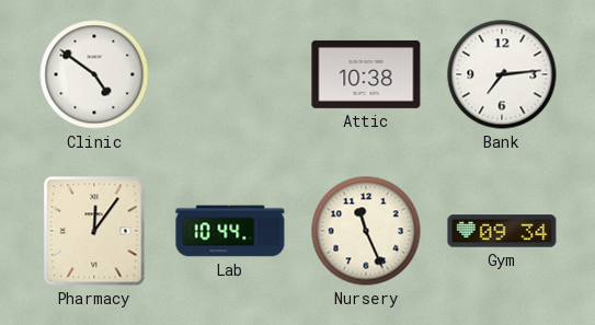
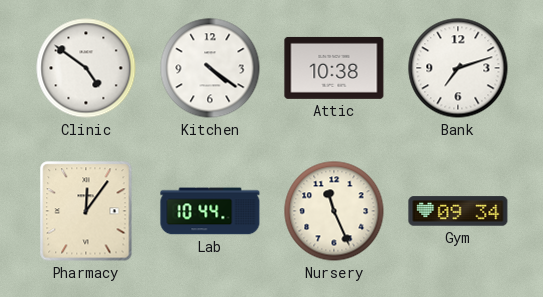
Kitchen: none -> 4:21 (210, 68)
Bank: 7:14 -> 7:12 (458, 68)
